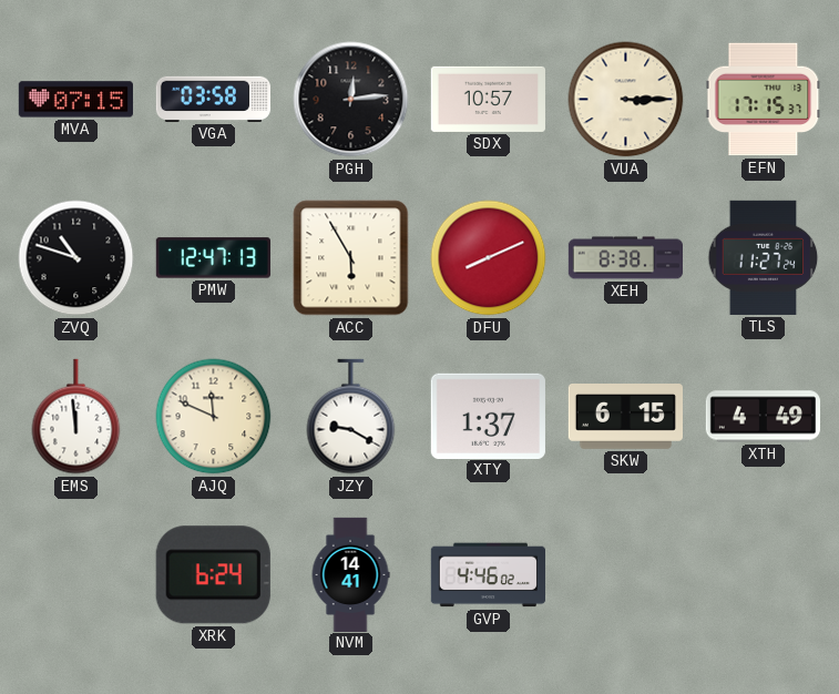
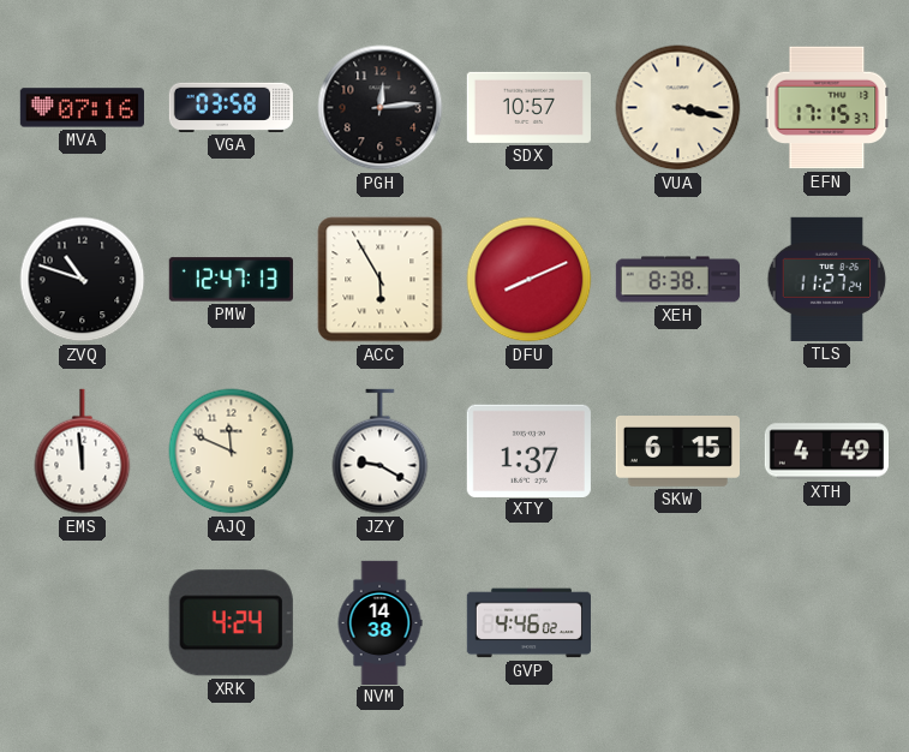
MVA: 07:15 -> 07:16 (82, 108)
VUA: 3:15 -> 3:17 (678, 108)
XRK: 6:24 -> 4:24 (231, 623)
NVM: 14:41 -> 14:38 (379, 622)
